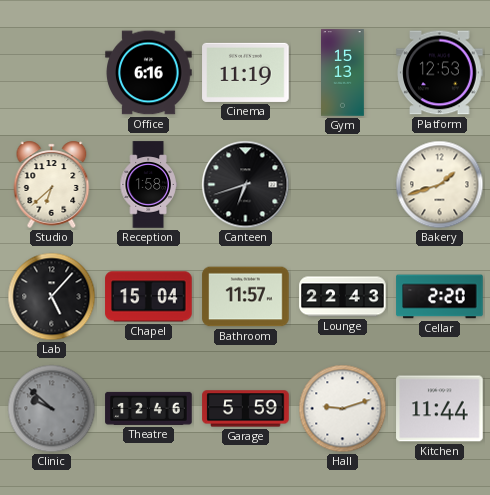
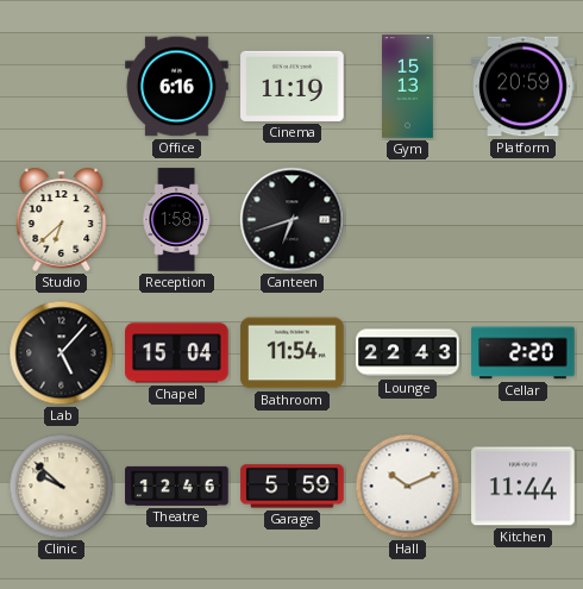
Platform: 12:53 -> 20:59 (524, 87)
Bakery: 1:42 -> none (440, 185)
Bathroom: 11:57 -> 11:54 (293, 353)
Clinic dial: grey -> cream (62, 487)
Hall: 9:12 -> 10:11 (408, 487)
